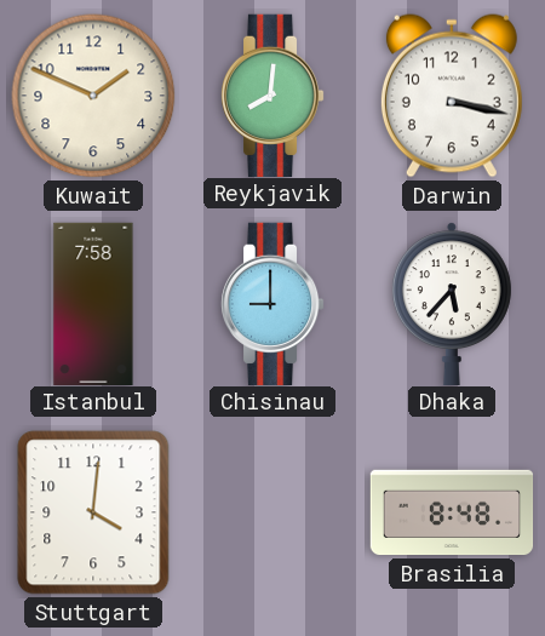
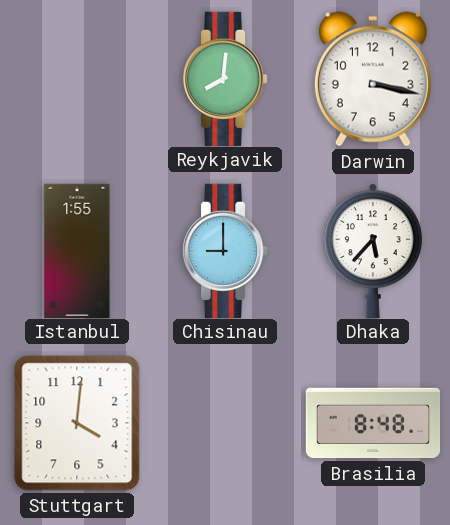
Kuwait: 1:49 -> none (93, 96)
Istanbul: 7:58 -> 1:55 (77, 250)
